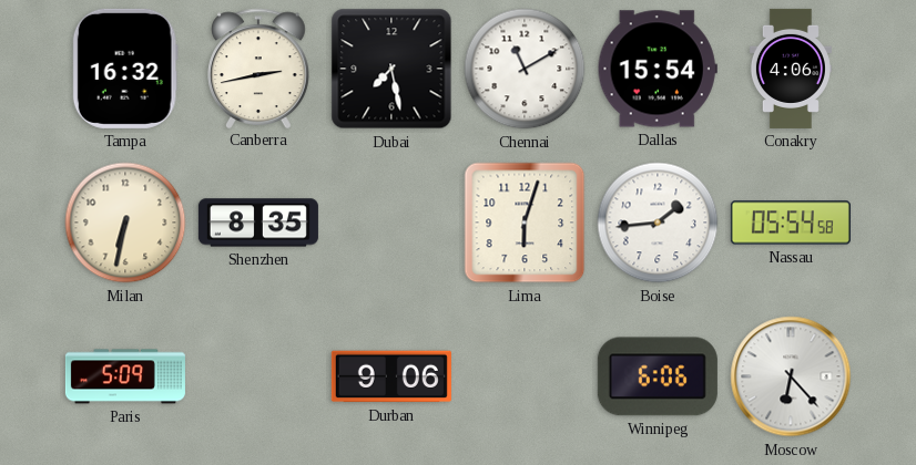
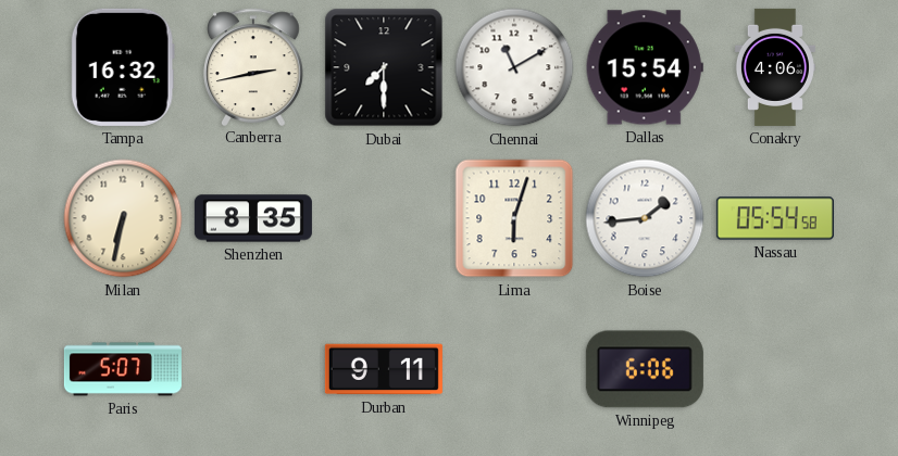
Dubai: 7:28 -> 7:30 (384, 67)
Paris: 5:09 -> 5:07 (123, 369)
Durban: 9:06 -> 9:11 (384, 369)
Moscow: 6:23 -> none (791, 376)
